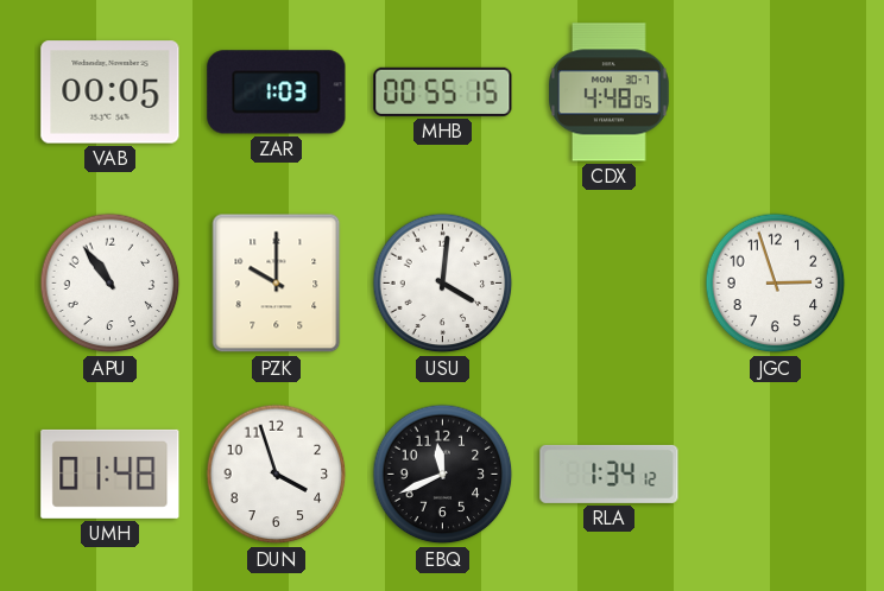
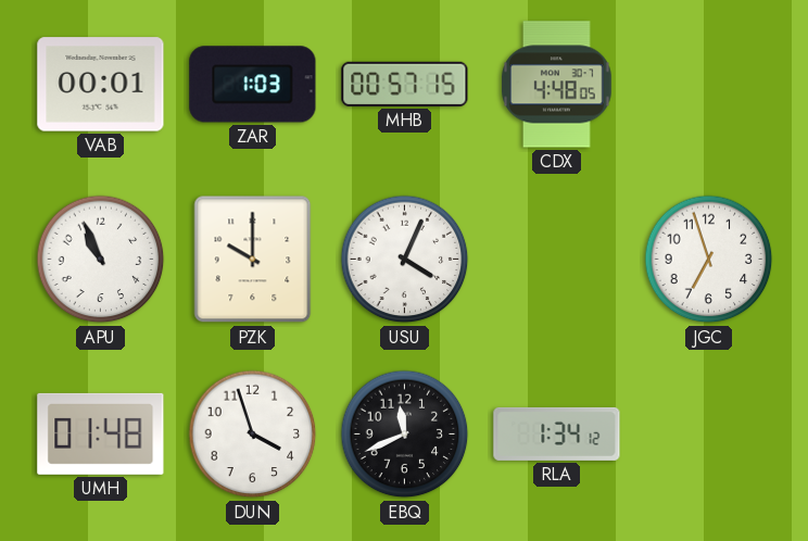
VAB: 00:05 -> 00:01 (101, 85)
MHB: 00:55 -> 00:57 (405, 84)
APU: 10:54 -> 10:56 (101, 260)
USU: 4:01 -> 4:04 (405, 260)
JGC: 2:57 -> 6:57 (709, 260)
